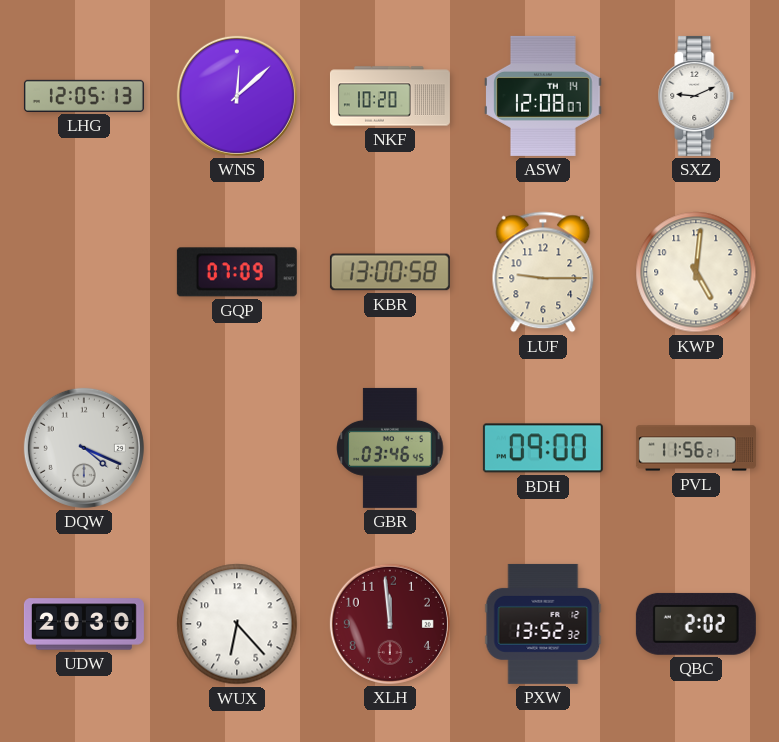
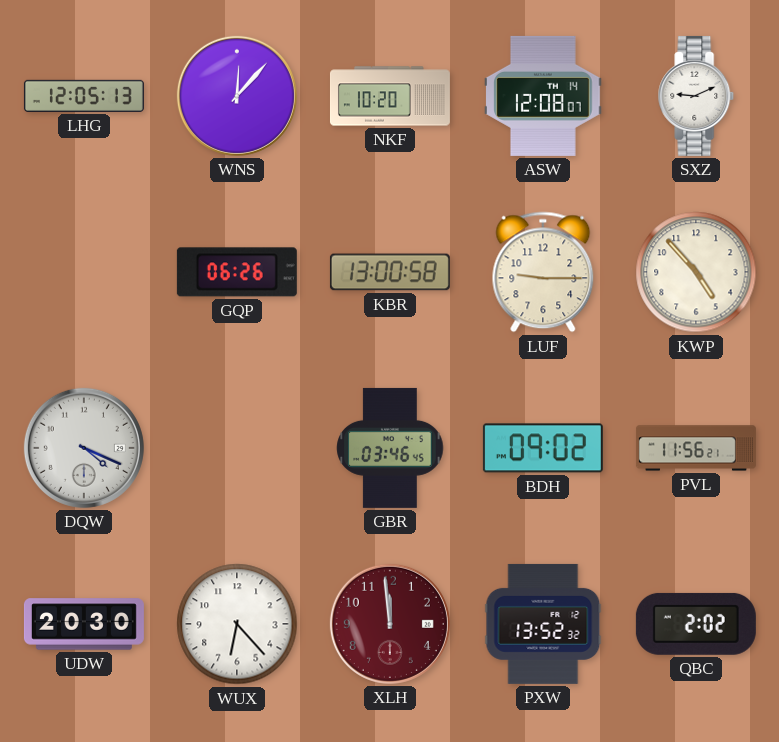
WNS: 12:08 -> 12:07 (237, 96)
GQP: 07:09 -> 06:26 (237, 272)
KWP: 5:01 -> 4:53 (696, 272)
BDH: 09:00 -> 09:02 (543, 448)
